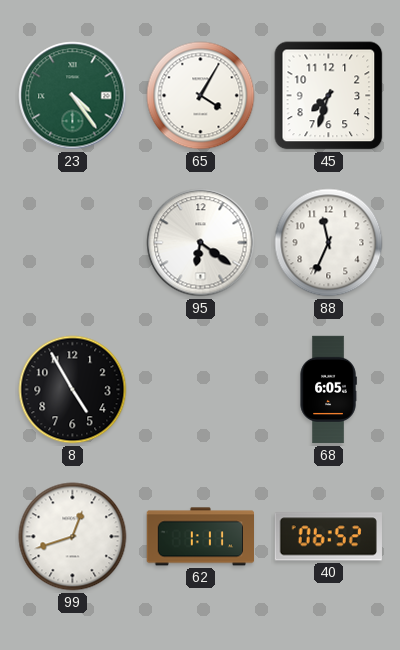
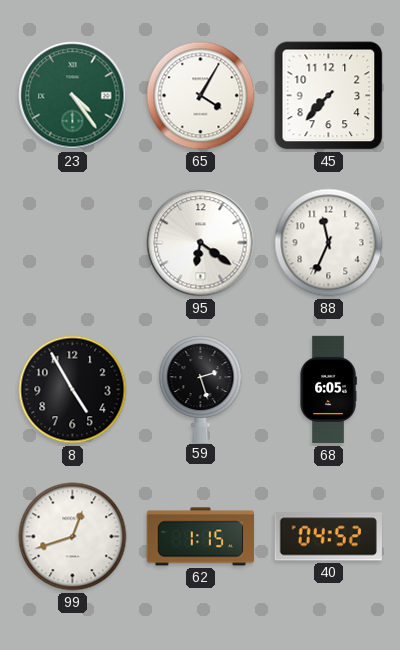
45: 7:33 -> 7:37 (329, 96)
59: none -> 2:27 (201, 389)
62: 1:11 -> 1:15 (200, 537)
40: 06:52 -> 04:52 (328, 537)
